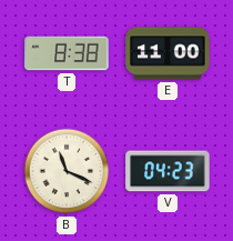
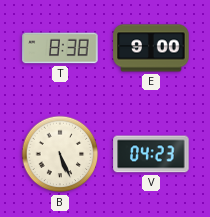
E: 11:00 -> 9:00 (151, 48)
B: 11:19 -> 5:26 (60, 154)
